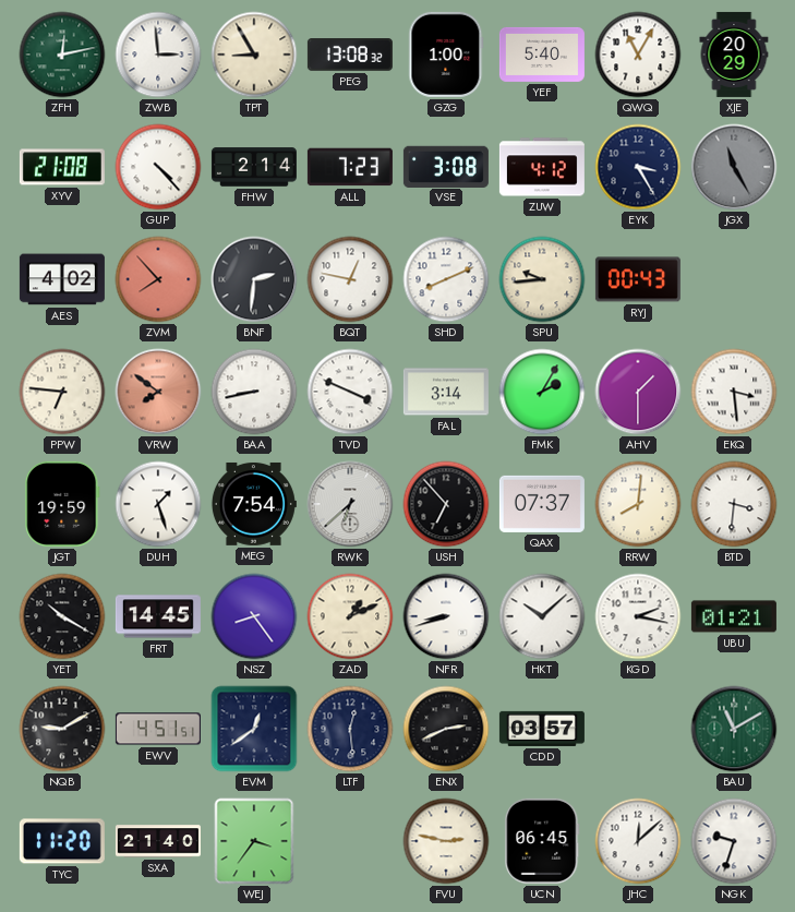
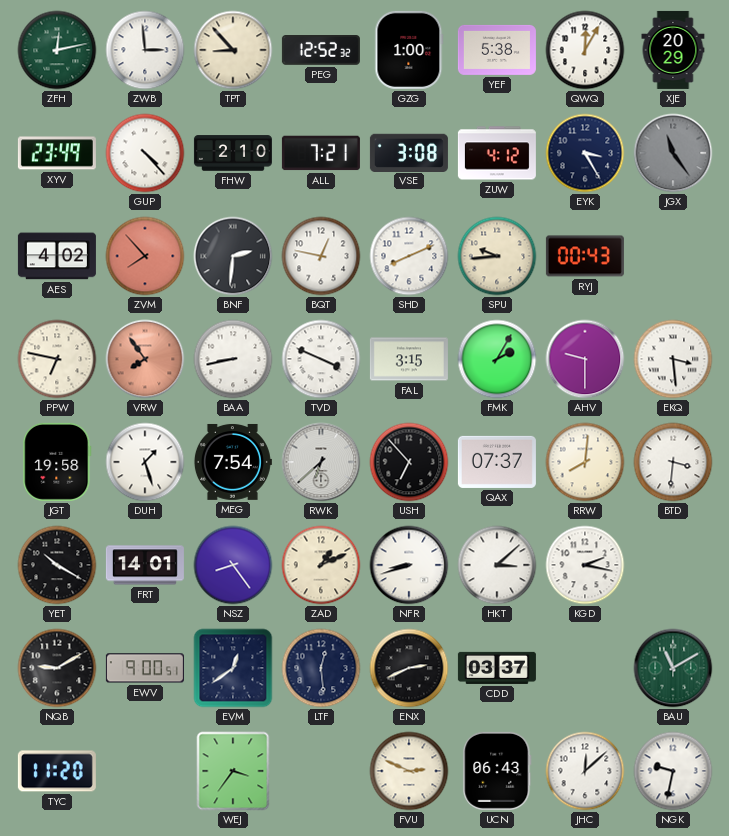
TPT: 8:55 -> 8:53 (233, 50)
PEG: 13:08 -> 12:52 (321, 51)
YEF: 5:40 -> 5:38 (497, 50)
QWQ: 11:05 -> 12:05 (585, 50)
XYV: 21:08 -> 23:49 (57, 153)
FHW: 2:14 -> 2:10 (233, 153)
ALL: 7:23 -> 7:21 (321, 153)
JGX: 11:25 -> 11:24 (673, 153)
PPW: 6:46 -> 6:47 (57, 359)
VRW: 7:51 -> 7:54 (145, 359)
FAL: 3:14 -> 3:15 (409, 359)
AHV: 1:30 -> 9:30 (585, 359)
JGT: 19:59 -> 19:58 (57, 462)
FRT: 14:45 -> 14:01 (145, 565)
HKT: 10:08 -> 3:08 (497, 565)
UBU: 01:21 -> none (734, 616)
EWV: 4:51 -> 9:00 (145, 668)
CDD: 03:57 -> 03:37 (497, 668)
SXA: 21:40 -> none (158, 841)
FVU: 2:47 -> 2:49 (409, 771)
UCN: 06:45 -> 06:43 (497, 771)
NGK: 9:33 -> 9:32 (673, 771)
